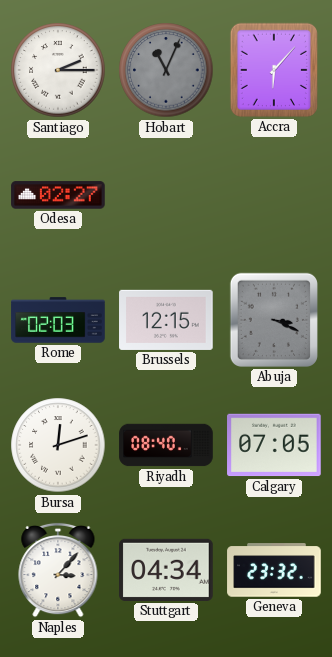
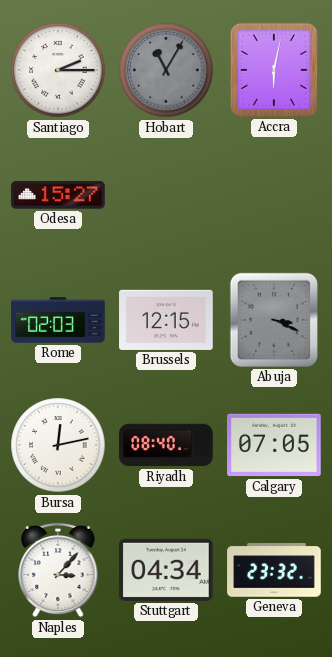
Hobart: 11:04 -> 11:05 (166, 70)
Accra: 6:07 -> 6:02 (274, 70)
Odesa: 02:27 -> 15:27 (58, 195)
Bursa: 12:12 -> 12:13 (58, 445)
